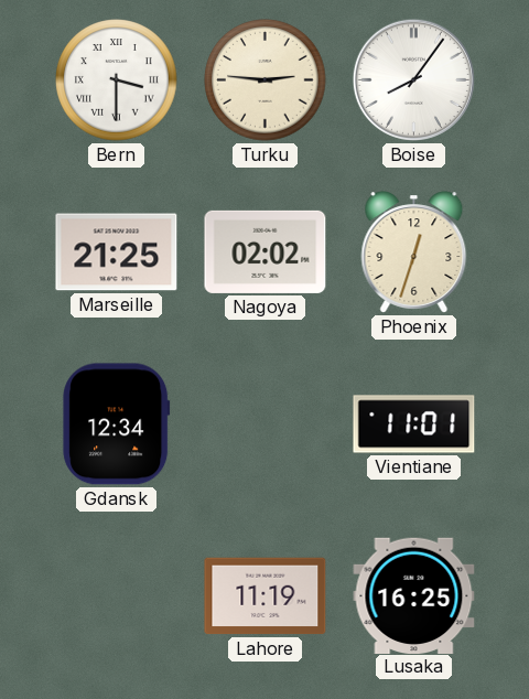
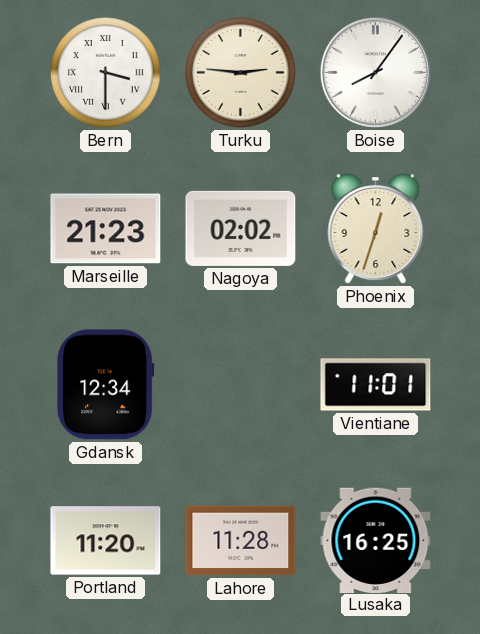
Marseille: 21:25 -> 21:23 (106, 229)
Portland: none -> 11:20 (106, 541)
Lahore: 11:19 -> 11:28 (241, 541)
